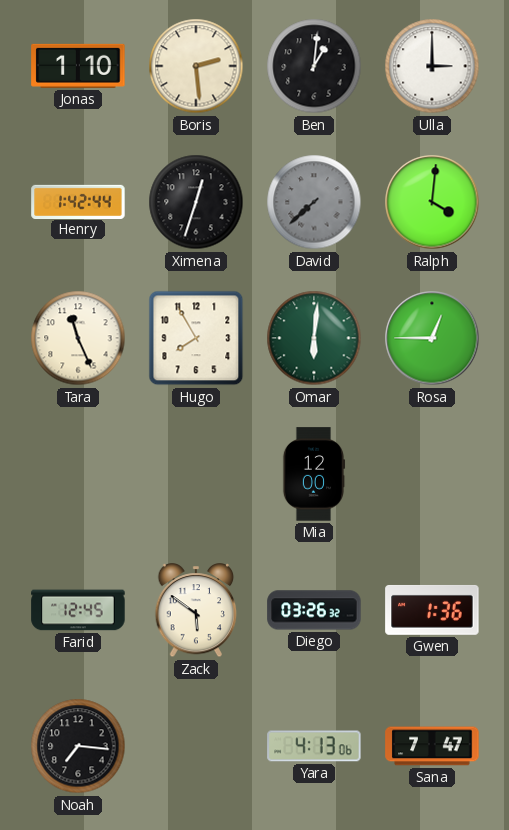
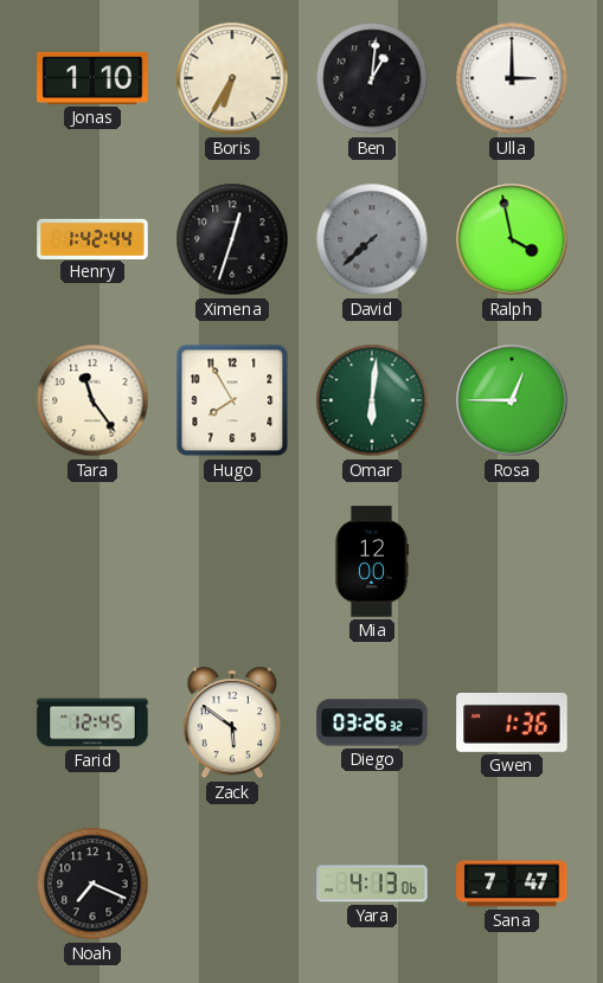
Boris: 2:29 -> 6:35 (232, 78)
Ralph: 4:01 -> 3:58 (512, 239)
Tara: 11:26 -> 11:24 (92, 400)
Noah: 7:16 -> 7:19 (92, 884)
